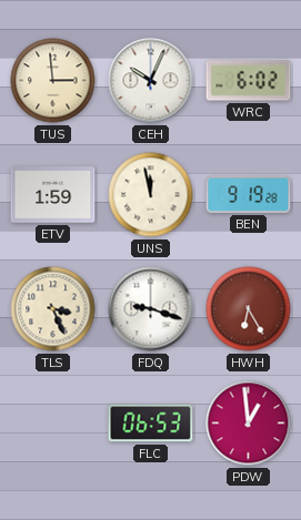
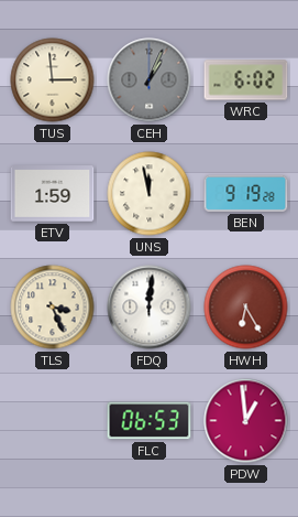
CEH: 10:04 -> 1:04 (150, 80)
CEH dial: white -> grey (150, 80)
FDQ: 9:18 -> 12:01 (150, 308)
